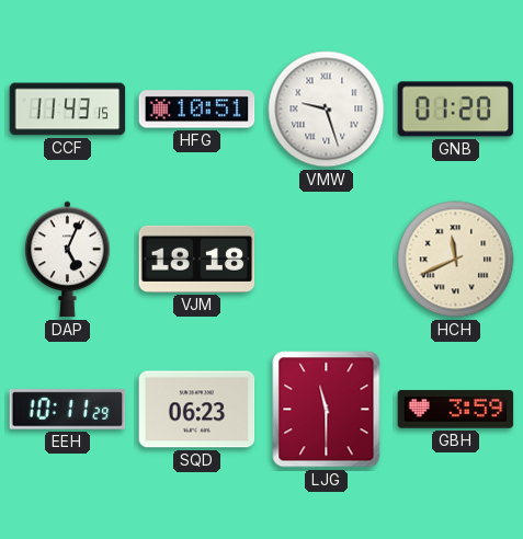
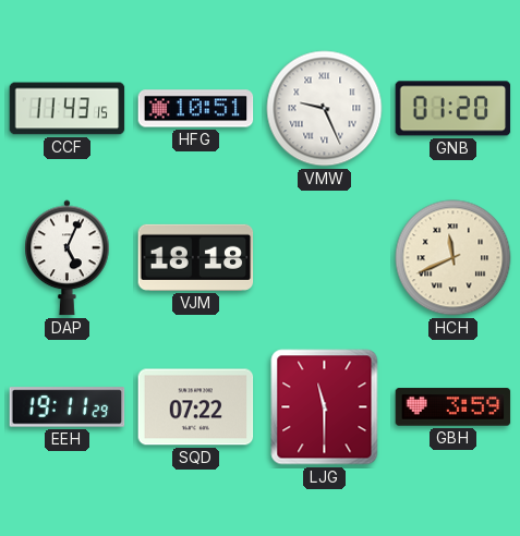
VMW: 9:27 -> 9:26 (325, 109)
EEH: 10:11 -> 19:11 (68, 407)
SQD: 06:23 -> 07:22 (196, 407)
